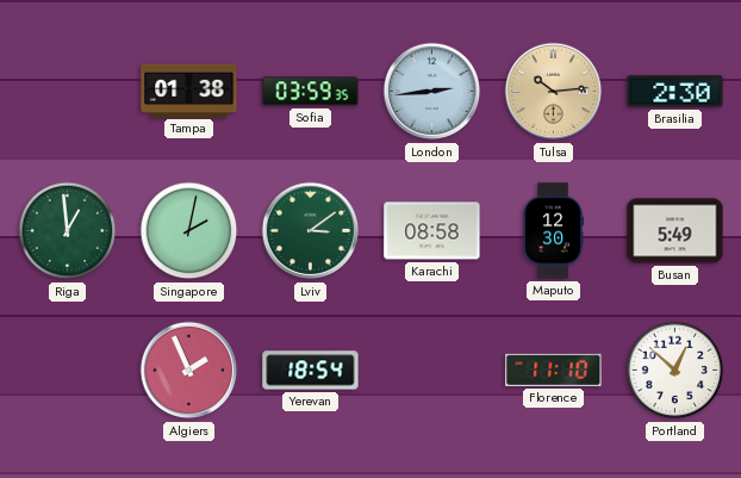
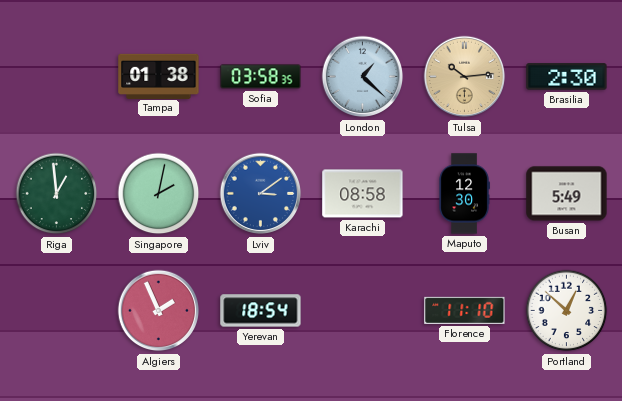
Sofia: 03:59 -> 03:58 (261, 77)
London: 2:44 -> 1:22 (363, 77)
Lviv dial: green -> blue (261, 194)
